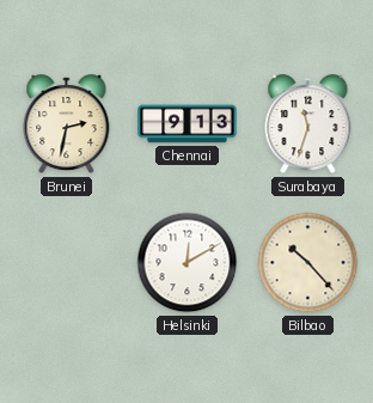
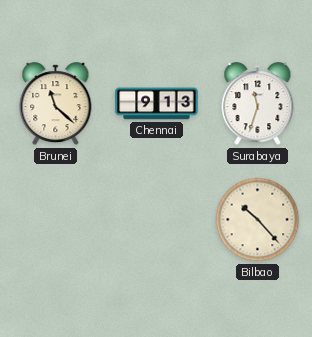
Brunei: 2:32 -> 11:22 (56, 104)
Helsinki: 12:10 -> none (188, 263)
